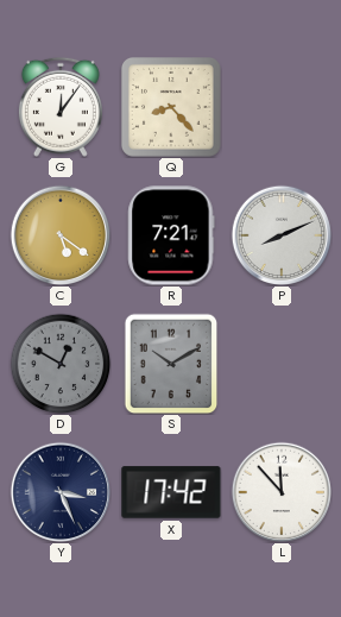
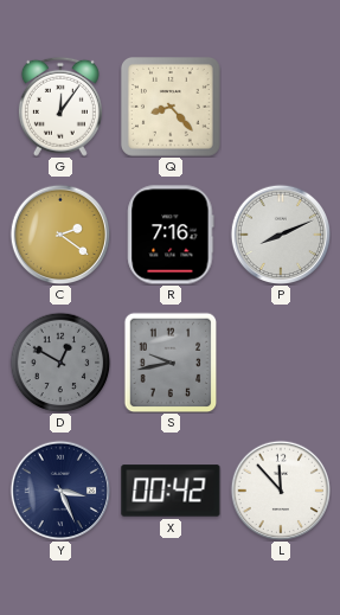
C: 5:21 -> 2:21 (60, 235)
R: 7:21 -> 7:16 (171, 235)
S: 10:10 -> 9:43 (171, 363)
X: 17:42 -> 00:42 (171, 491)
